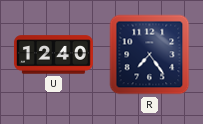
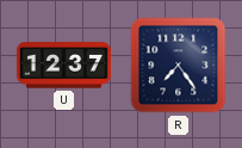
U: 12:40 -> 12:37 (63, 66)
